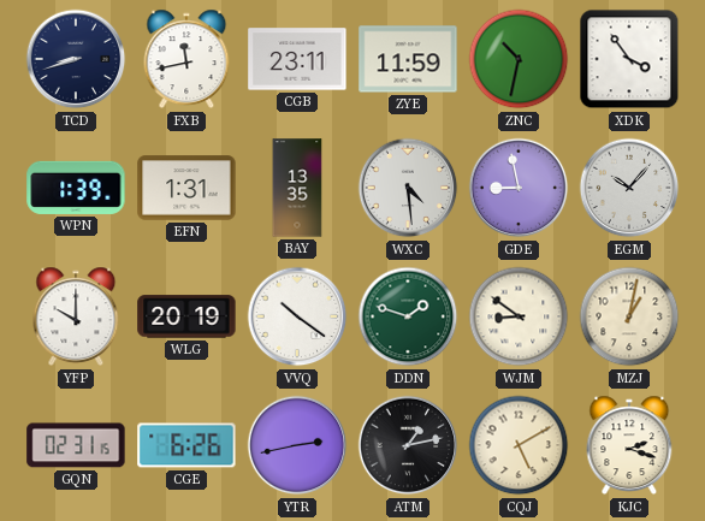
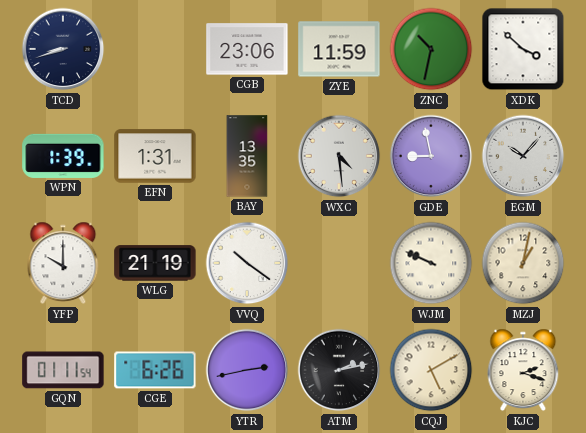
FXB: 11:43 -> none (186, 59)
CGB: 23:11 -> 23:06 (247, 49)
XDK: 3:54 -> 3:52 (523, 49)
WLG: 20:19 -> 21:19 (155, 263)
DDN: 1:48 -> none (408, 316)
WJM: 8:51 -> 9:49 (431, 263)
GQN: 02:31 -> 01:11 (63, 370)
ATM: 1:13 -> 2:13 (339, 370)
